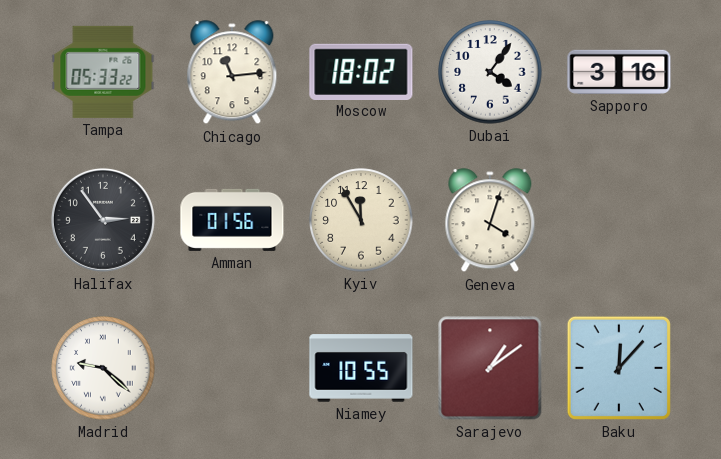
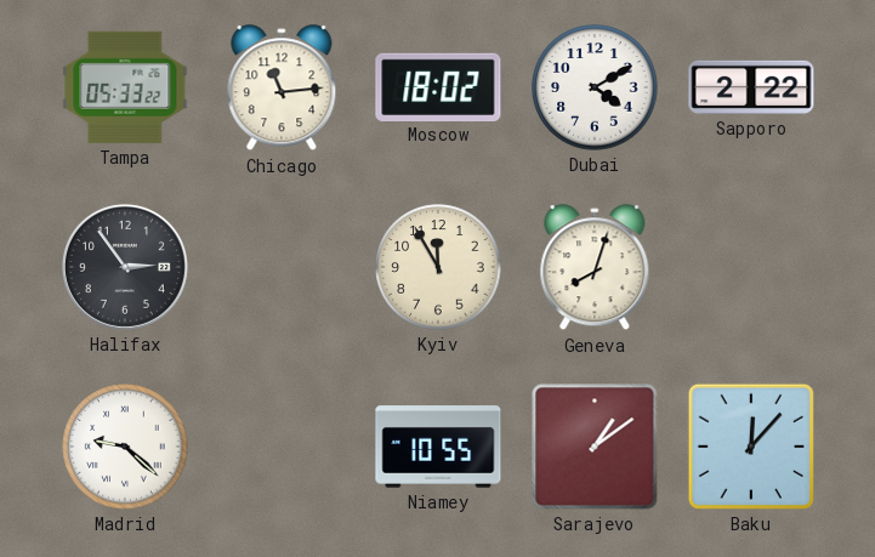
Dubai: 4:06 -> 4:10 (595, 87)
Sapporo: 3:16 -> 2:22 (751, 87)
Amman: 01:56 -> none (232, 220)
Geneva: 4:03 -> 8:03 (595, 268)
